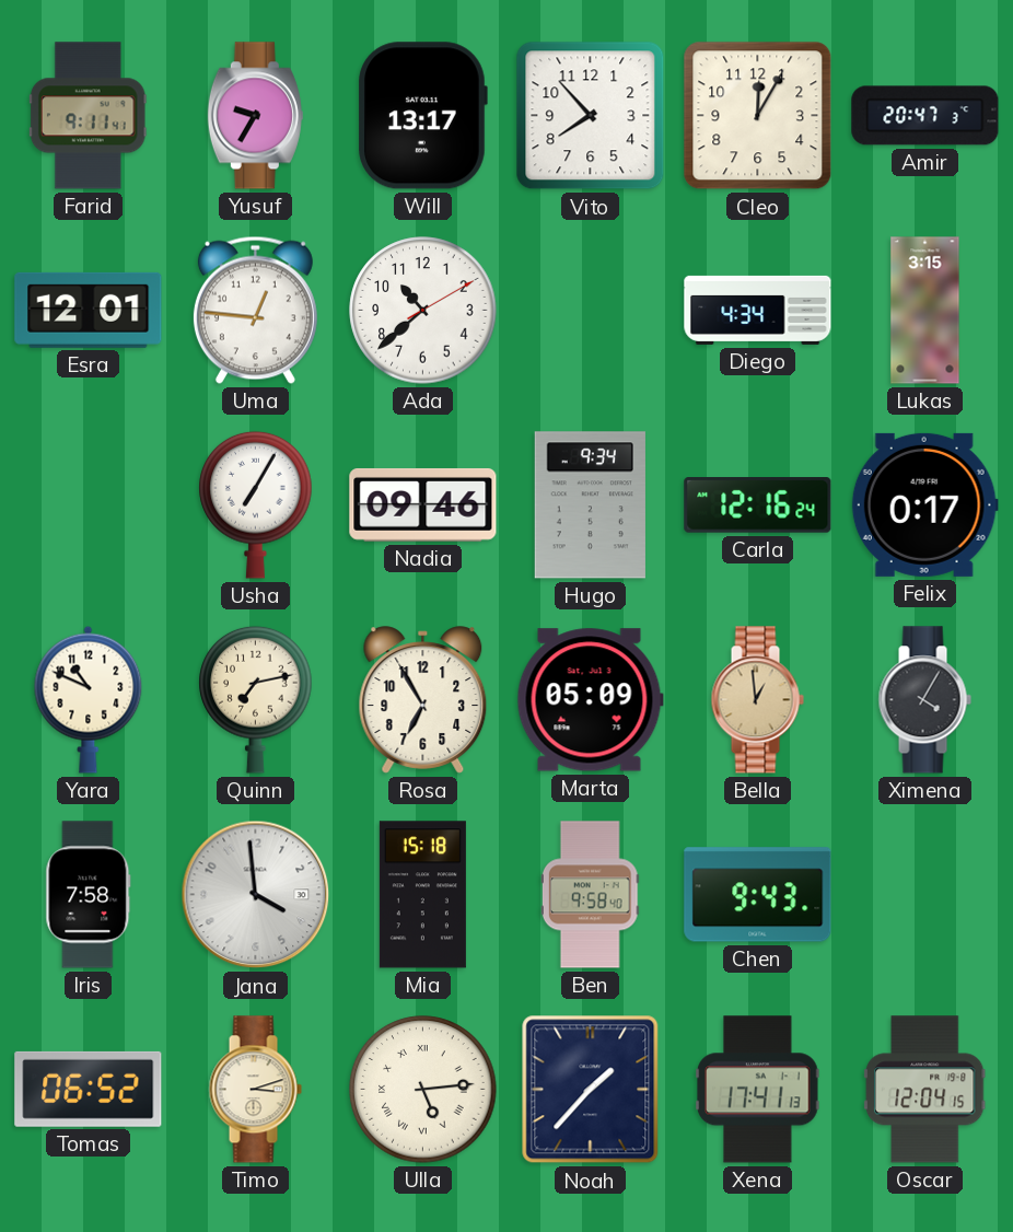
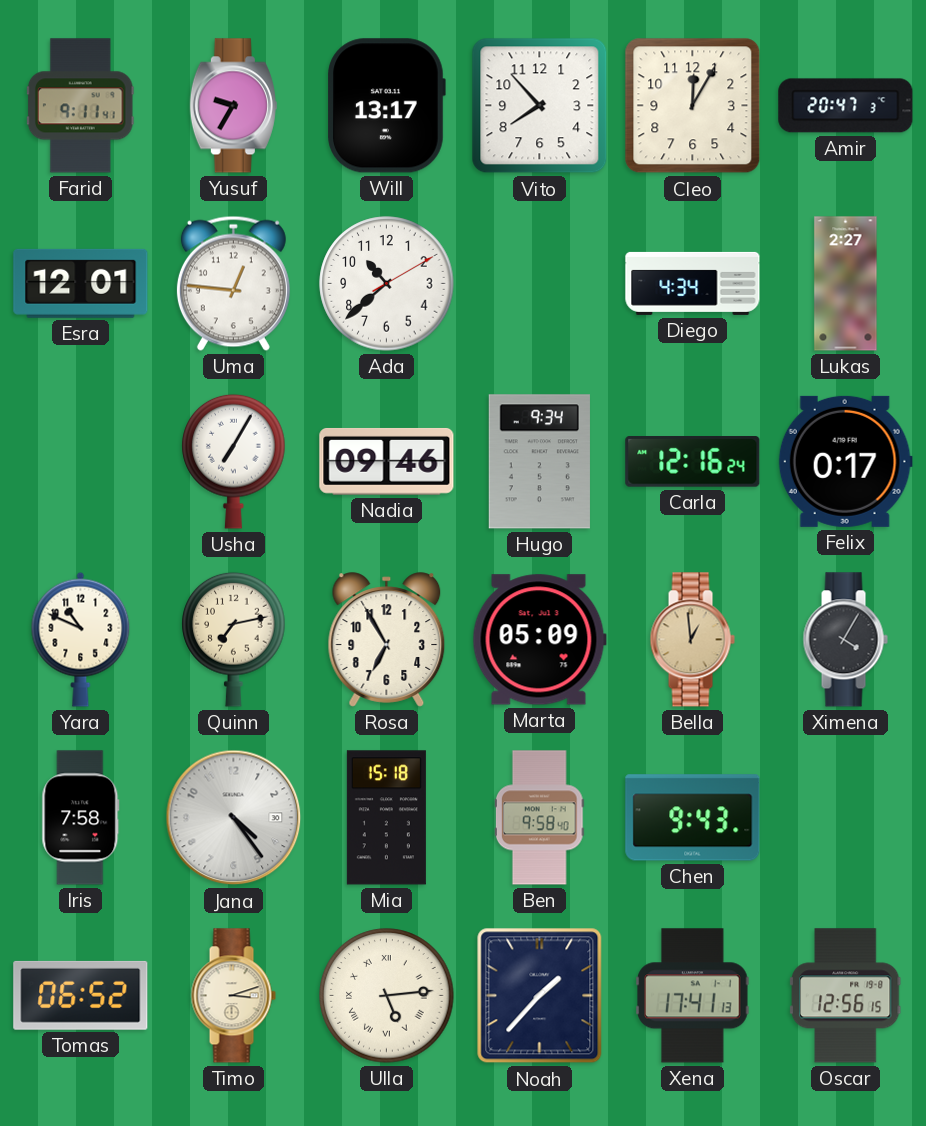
Lukas: 3:15 -> 2:27 (846, 284)
Jana: 3:59 -> 4:24 (234, 818)
Oscar: 12:04 -> 12:56 (845, 996)
